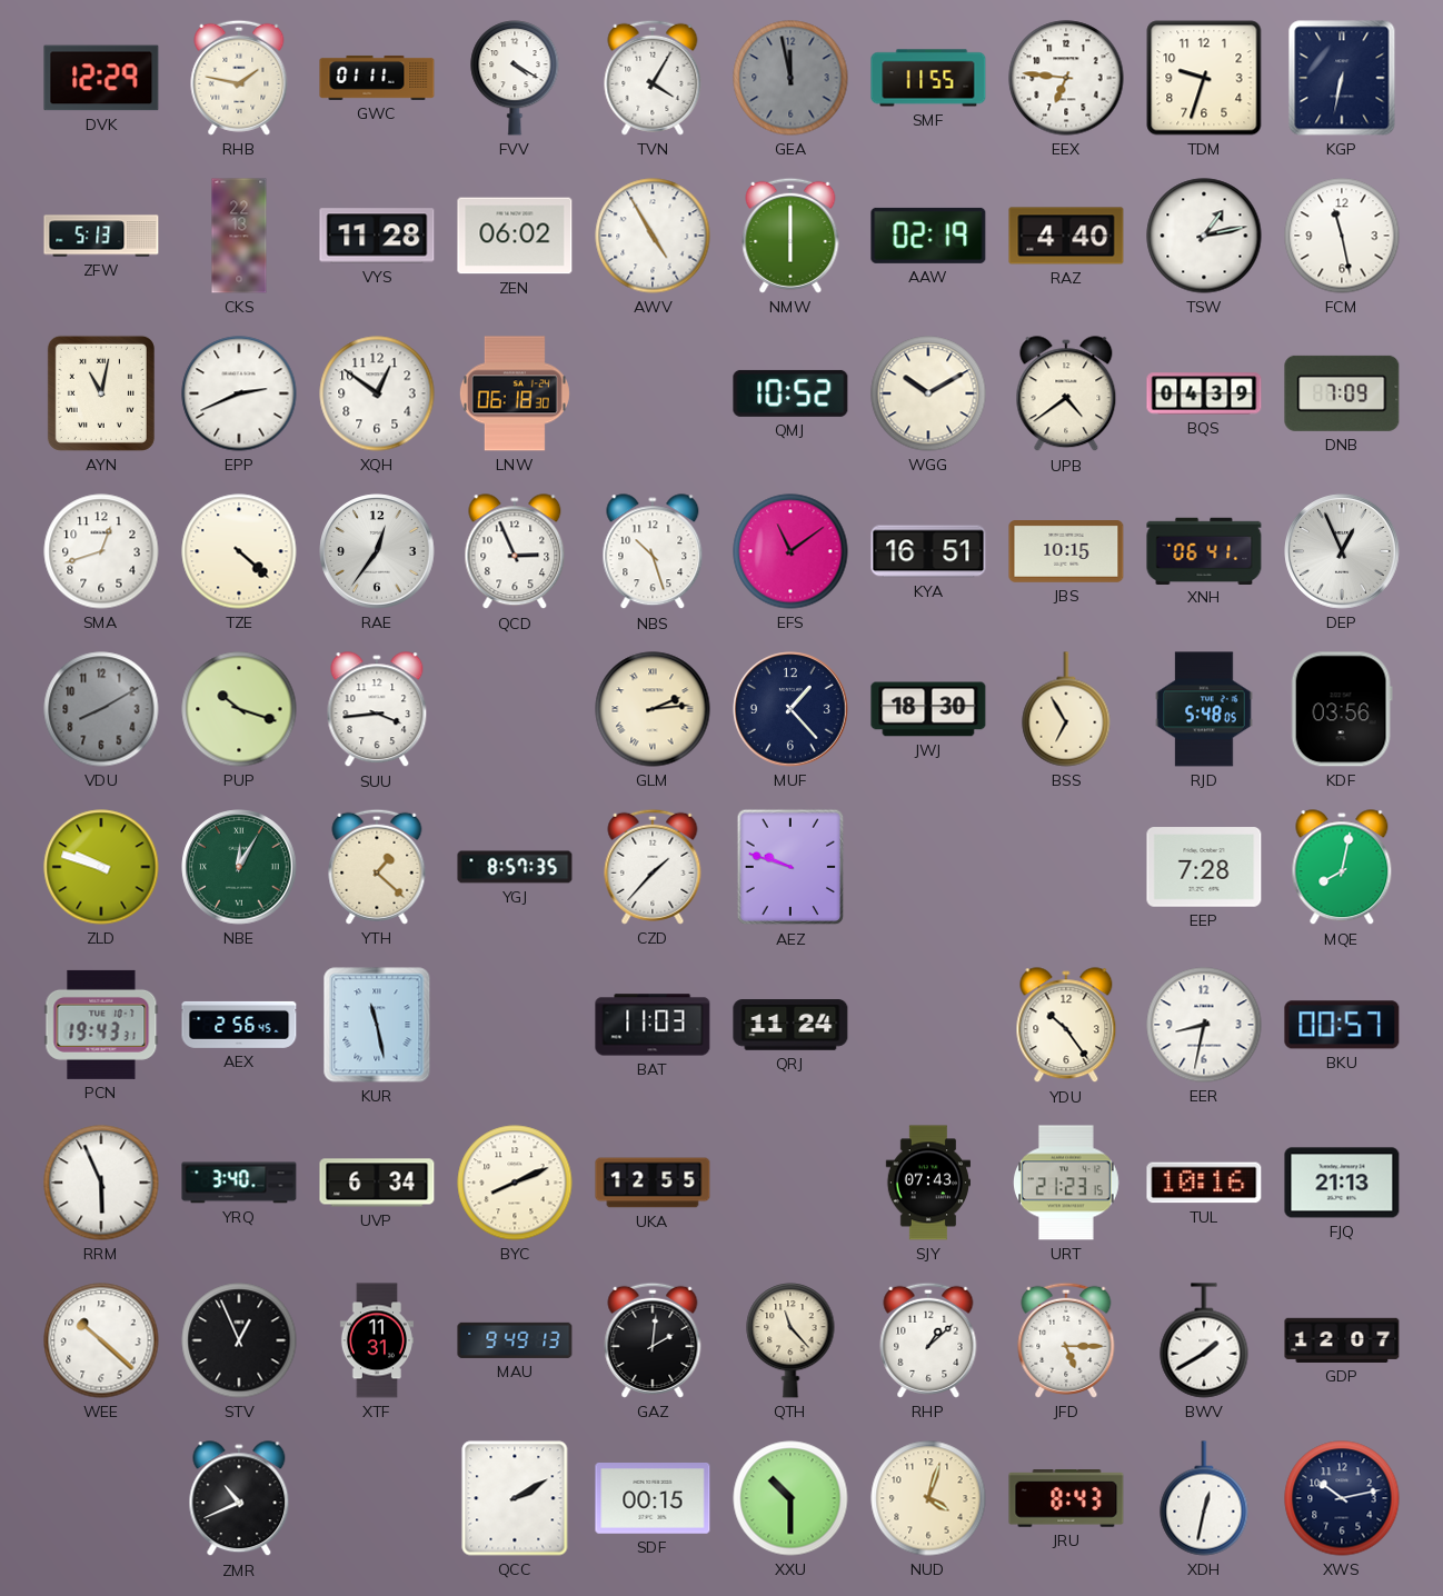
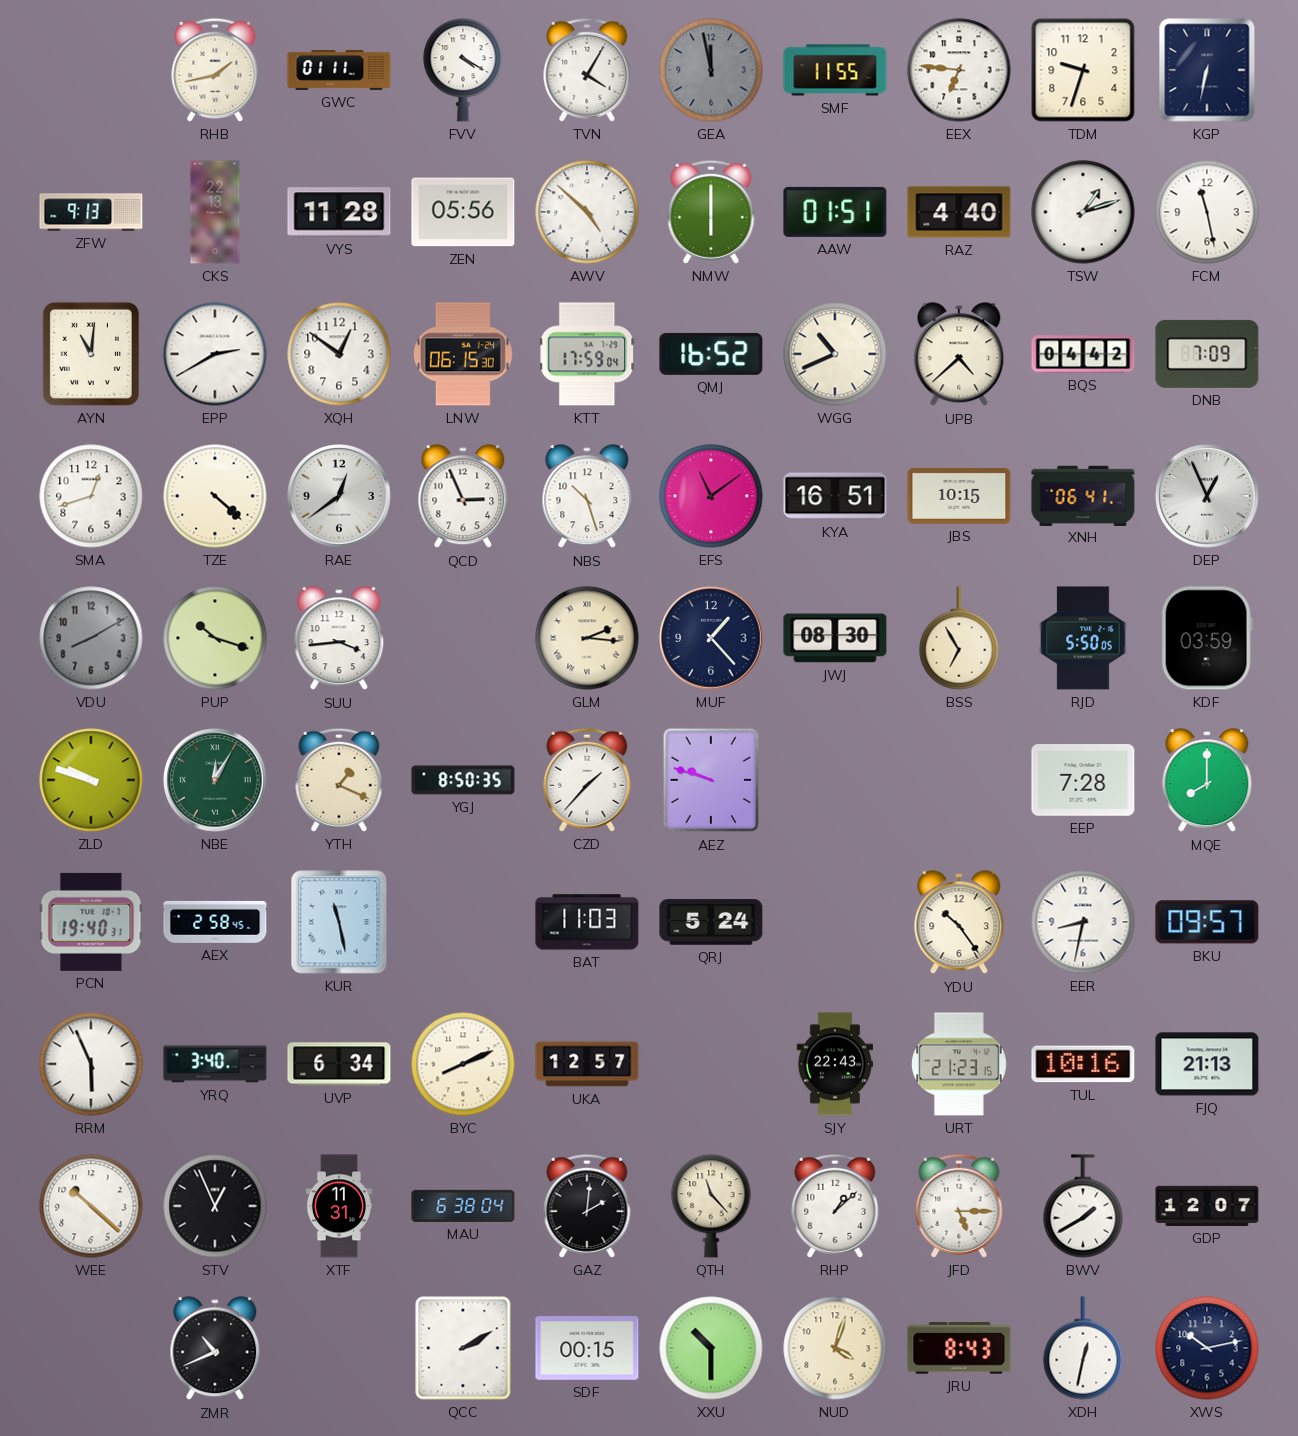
DVK: 12:29 -> none (101, 78)
RHB: 1:47 -> 1:43 (215, 70)
ZFW: 5:13 -> 9:13 (91, 212)
ZEN: 06:02 -> 05:56 (463, 212)
AWV: 4:55 -> 4:52 (587, 212)
AAW: 02:19 -> 01:51 (835, 212)
TSW: 1:13 -> 1:12 (1083, 212)
AYN: 11:02 -> 11:01 (91, 354)
EPP: 2:41 -> 2:40 (215, 354)
LNW: 06:18 -> 06:15 (463, 354)
KTT: none -> 17:59 (587, 354)
QMJ: 10:52 -> 16:52 (711, 354)
WGG: 10:10 -> 10:41 (835, 354)
UPB: 4:39 -> 4:38 (959, 355)
BQS: 04:39 -> 04:42 (1083, 354)
RAE: 12:36 -> 12:39 (339, 496)
GLM: 2:14 -> 2:16 (587, 638)
JWJ: 18:30 -> 08:30 (835, 638)
RJD: 5:48 -> 5:50 (1083, 638)
KDF: 03:56 -> 03:59 (1207, 638)
YTH: 1:22 -> 1:19 (339, 780)
YGJ: 8:57 -> 8:50 (463, 780)
MQE: 8:02 -> 8:00 (1207, 781)
PCN: 19:43 -> 19:40 (91, 922)
AEX: 2:56 -> 2:58 (215, 922)
QRJ: 11:24 -> 5:24 (711, 922)
BKU: 00:57 -> 09:57 (1207, 922)
UKA: 12:55 -> 12:57 (587, 1064)
SJY: 07:43 -> 22:43 (834, 1064)
MAU: 9:49 -> 6:38 (463, 1206)
